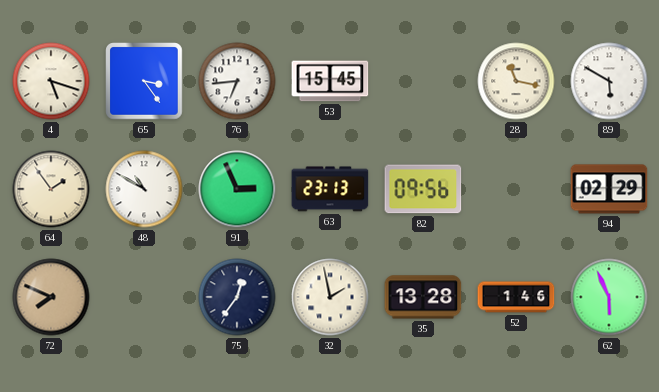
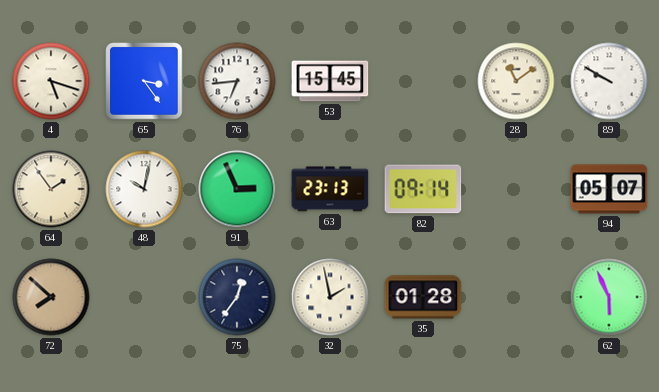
28: 11:17 -> 11:09 (516, 81)
89: 5:50 -> 9:50 (609, 81)
48: 10:50 -> 10:02 (144, 189)
82: 09:56 -> 09:14 (423, 189)
94: 02:29 -> 05:07 (609, 189)
72: 7:49 -> 7:52 (51, 297)
35: 13:28 -> 01:28 (423, 297)
52: 1:46 -> none (516, 297)
